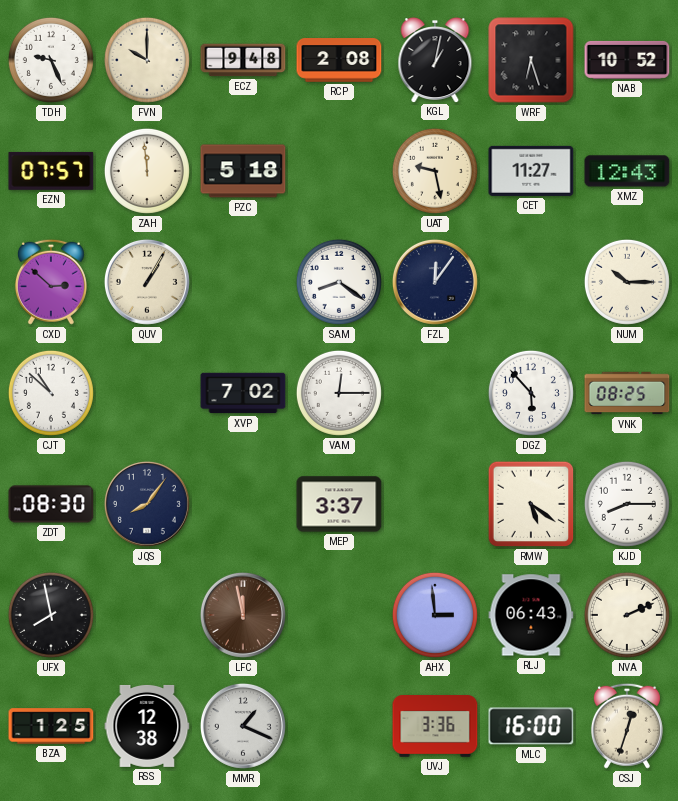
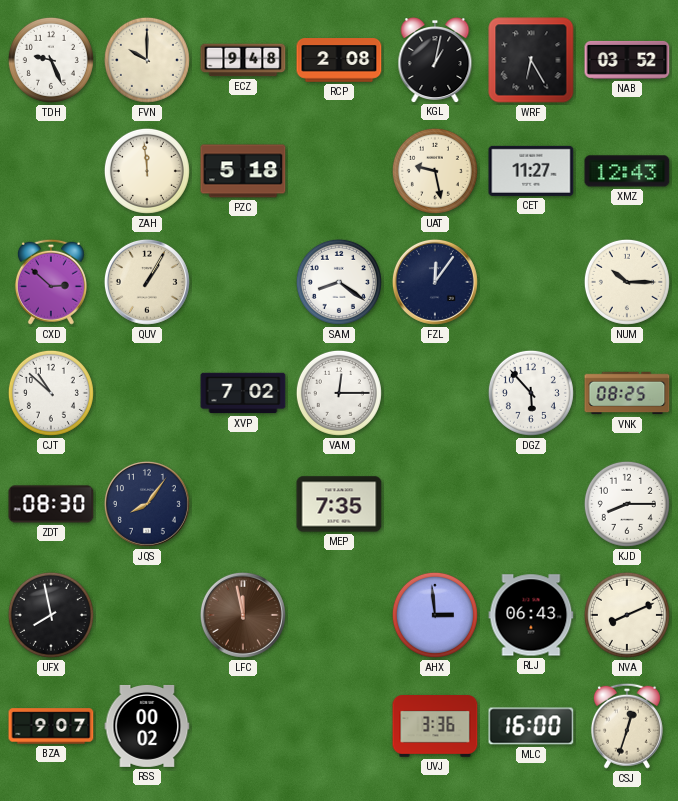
WRF: 6:27 -> 6:25 (531, 60)
NAB: 10:52 -> 03:52 (627, 60)
EZN: 07:57 -> none (51, 171)
MEP: 3:37 -> 7:35 (339, 504)
RMW: 5:21 -> none (531, 504)
NVA: 2:11 -> 8:11 (627, 615)
BZA: 1:25 -> 9:07 (51, 726)
RSS: 12:38 -> 00:02 (147, 726)
MMR: 1:19 -> none (243, 726)
